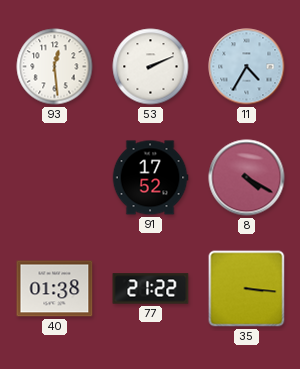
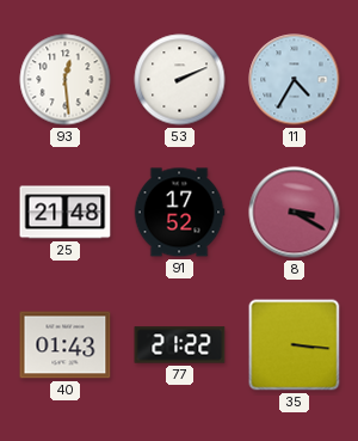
25: none -> 21:48 (66, 213)
8: 4:20 -> 3:20 (295, 213)
40: 01:38 -> 01:43 (66, 345)
